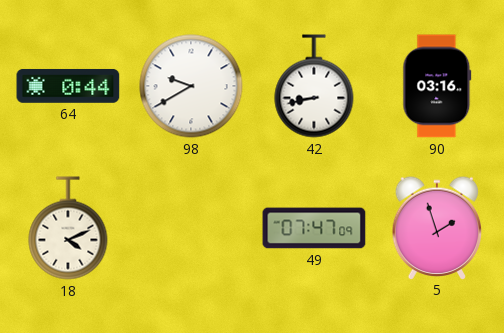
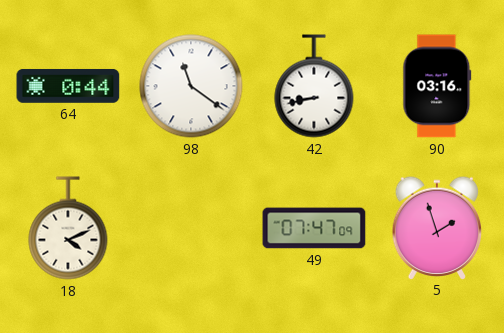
98: 9:40 -> 11:21 (191, 86)
